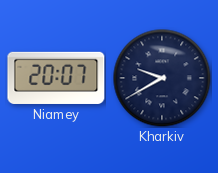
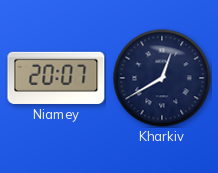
Kharkiv: 9:40 -> 12:40 (162, 78)
